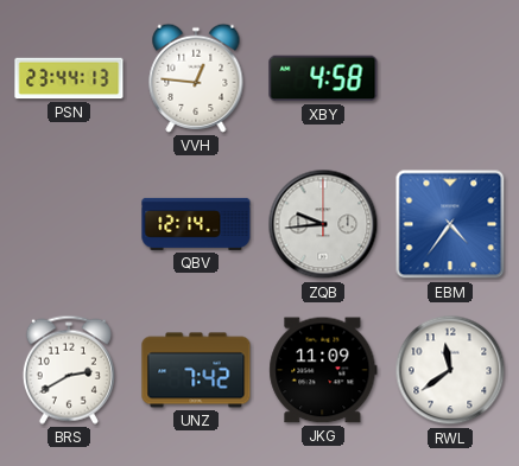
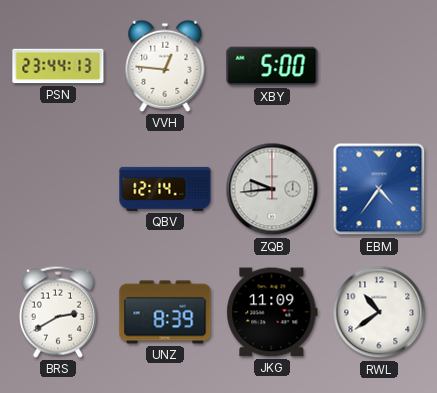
XBY: 4:58 -> 5:00 (272, 66)
UNZ: 7:42 -> 8:39 (165, 312)
RWL: 11:39 -> 10:39 (379, 312)
